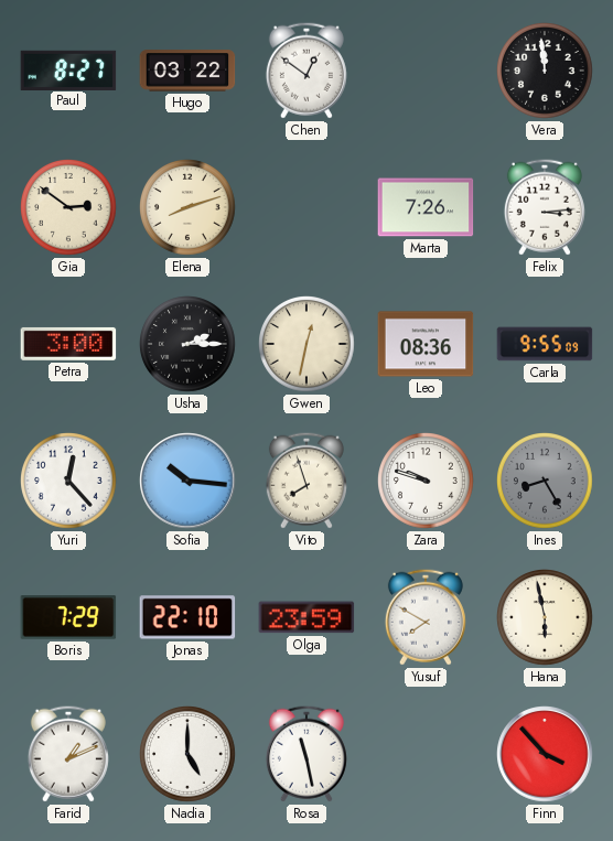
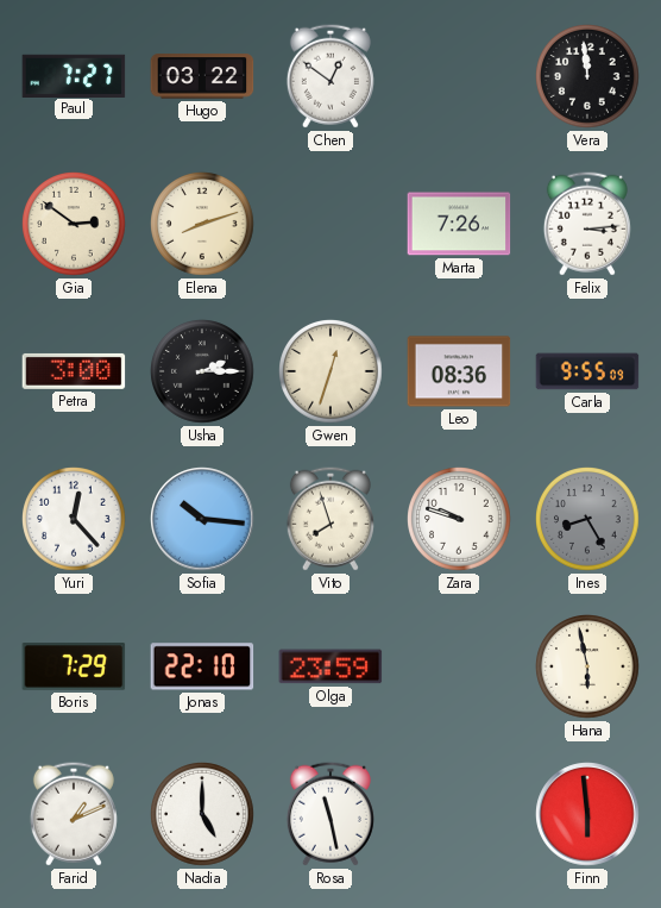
Paul: 8:27 -> 7:27 (74, 75)
Gwen: 12:32 -> 12:33 (330, 371)
Yusuf: 7:50 -> none (426, 617)
Finn: 3:53 -> 5:59 (587, 814)
